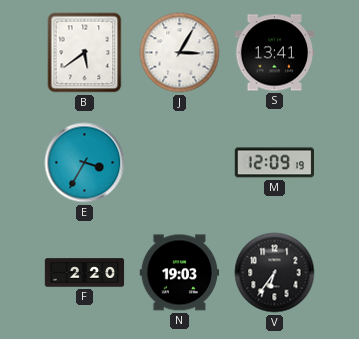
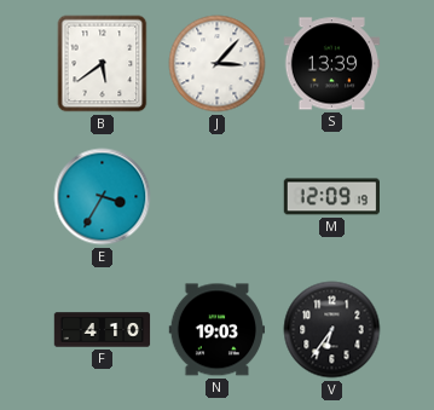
J: 3:05 -> 3:07 (218, 64)
S: 13:41 -> 13:39 (332, 64)
F: 2:20 -> 4:10 (103, 330)
